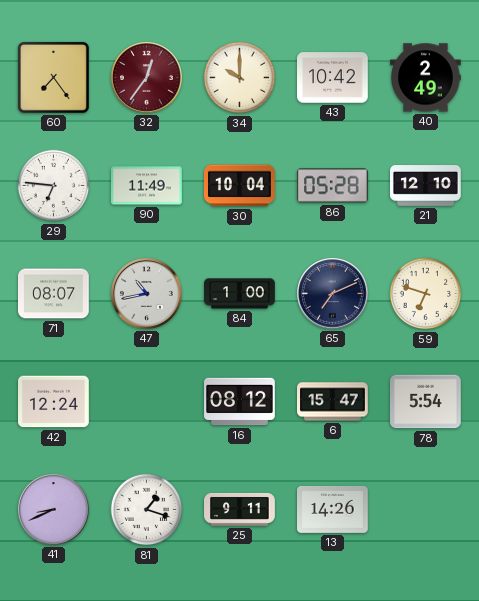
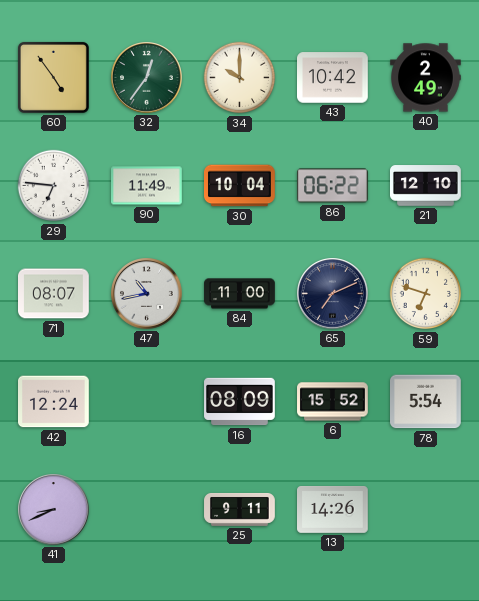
60: 7:24 -> 4:54 (53, 77)
32 dial: burgundy -> green (147, 78)
86: 05:28 -> 06:22 (333, 186)
84: 1:00 -> 11:00 (240, 294)
16: 08:12 -> 08:09 (240, 402)
6: 15:47 -> 15:52 (333, 402)
81: 1:18 -> none (147, 510)
